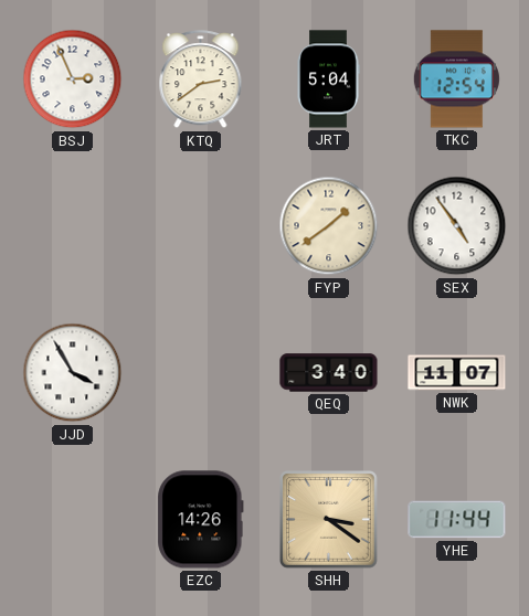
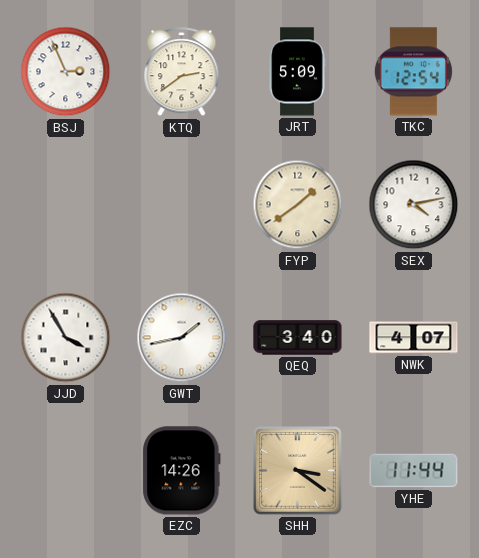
JRT: 5:04 -> 5:09 (297, 72)
SEX: 4:54 -> 4:13 (414, 205)
GWT: none -> 1:43 (182, 338)
NWK: 11:07 -> 4:07 (414, 338)
